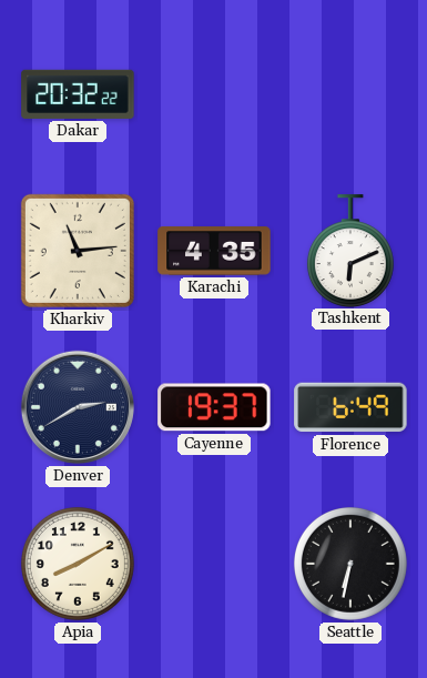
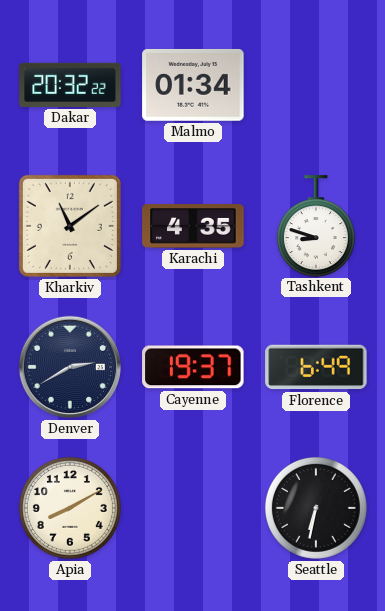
Malmo: none -> 01:34 (193, 85)
Kharkiv: 11:14 -> 11:09 (70, 226)
Tashkent: 6:11 -> 8:48 (316, 226)
